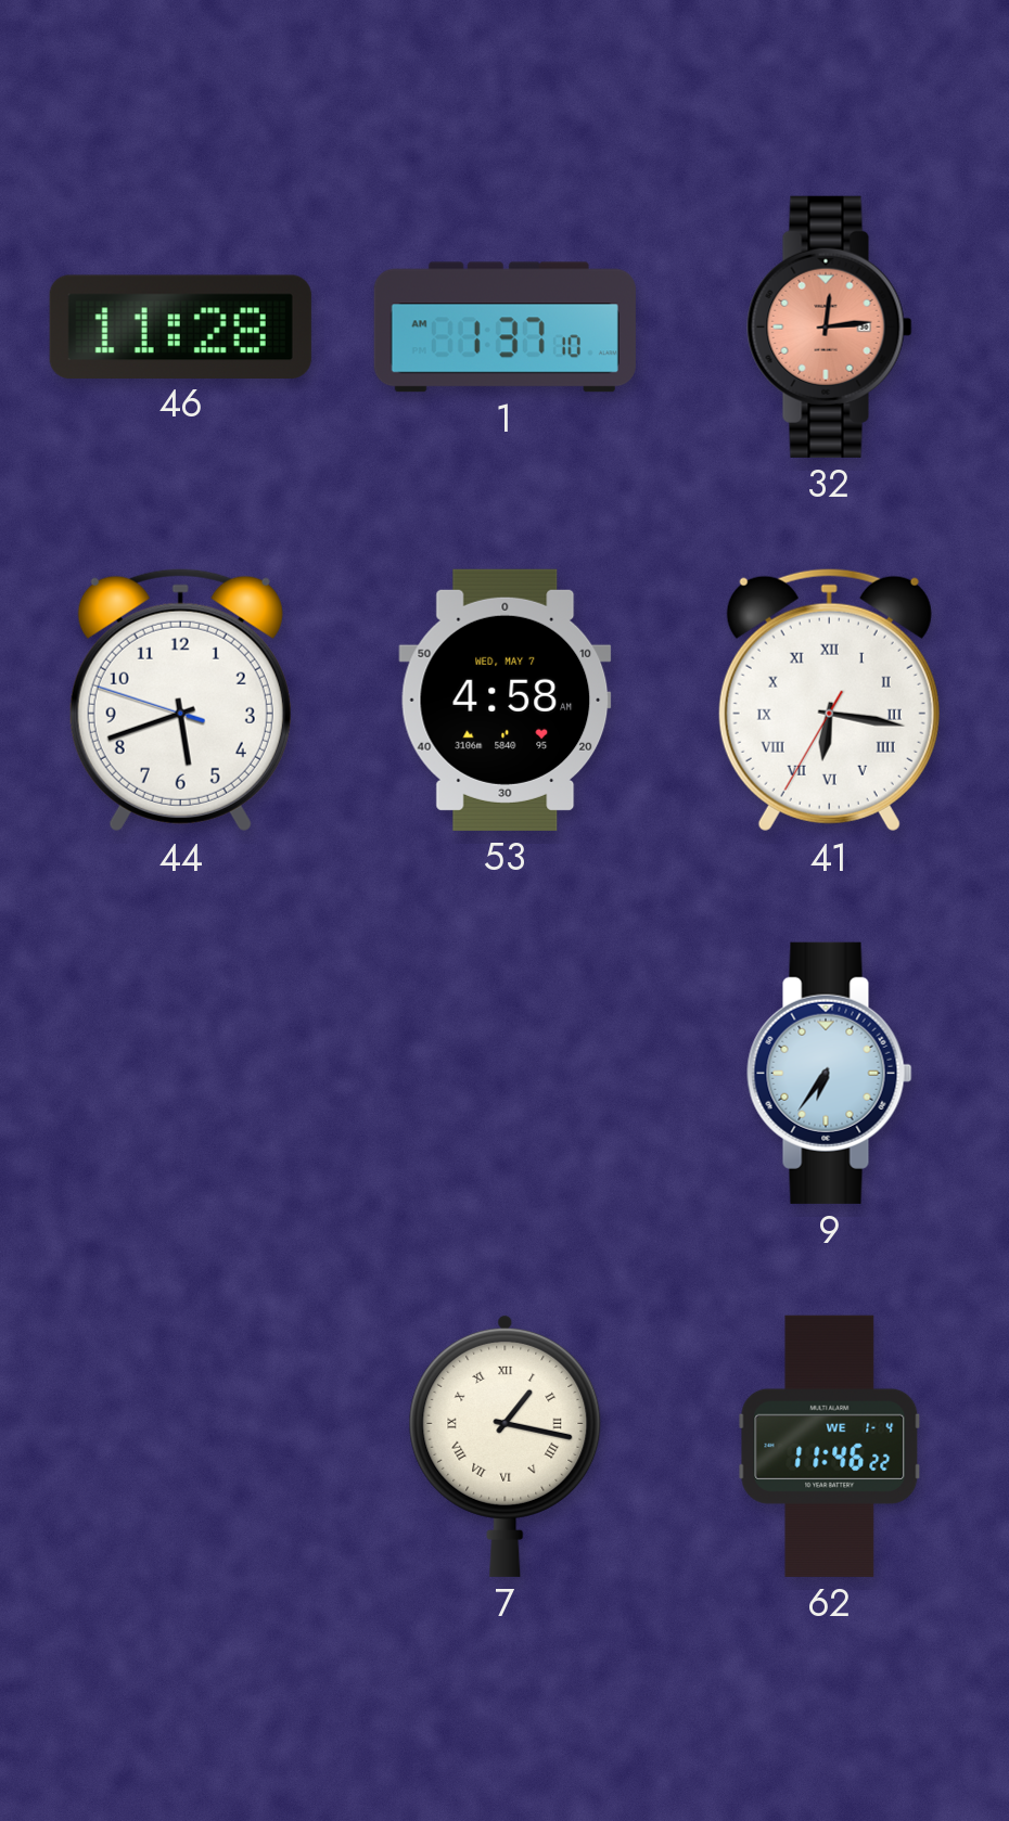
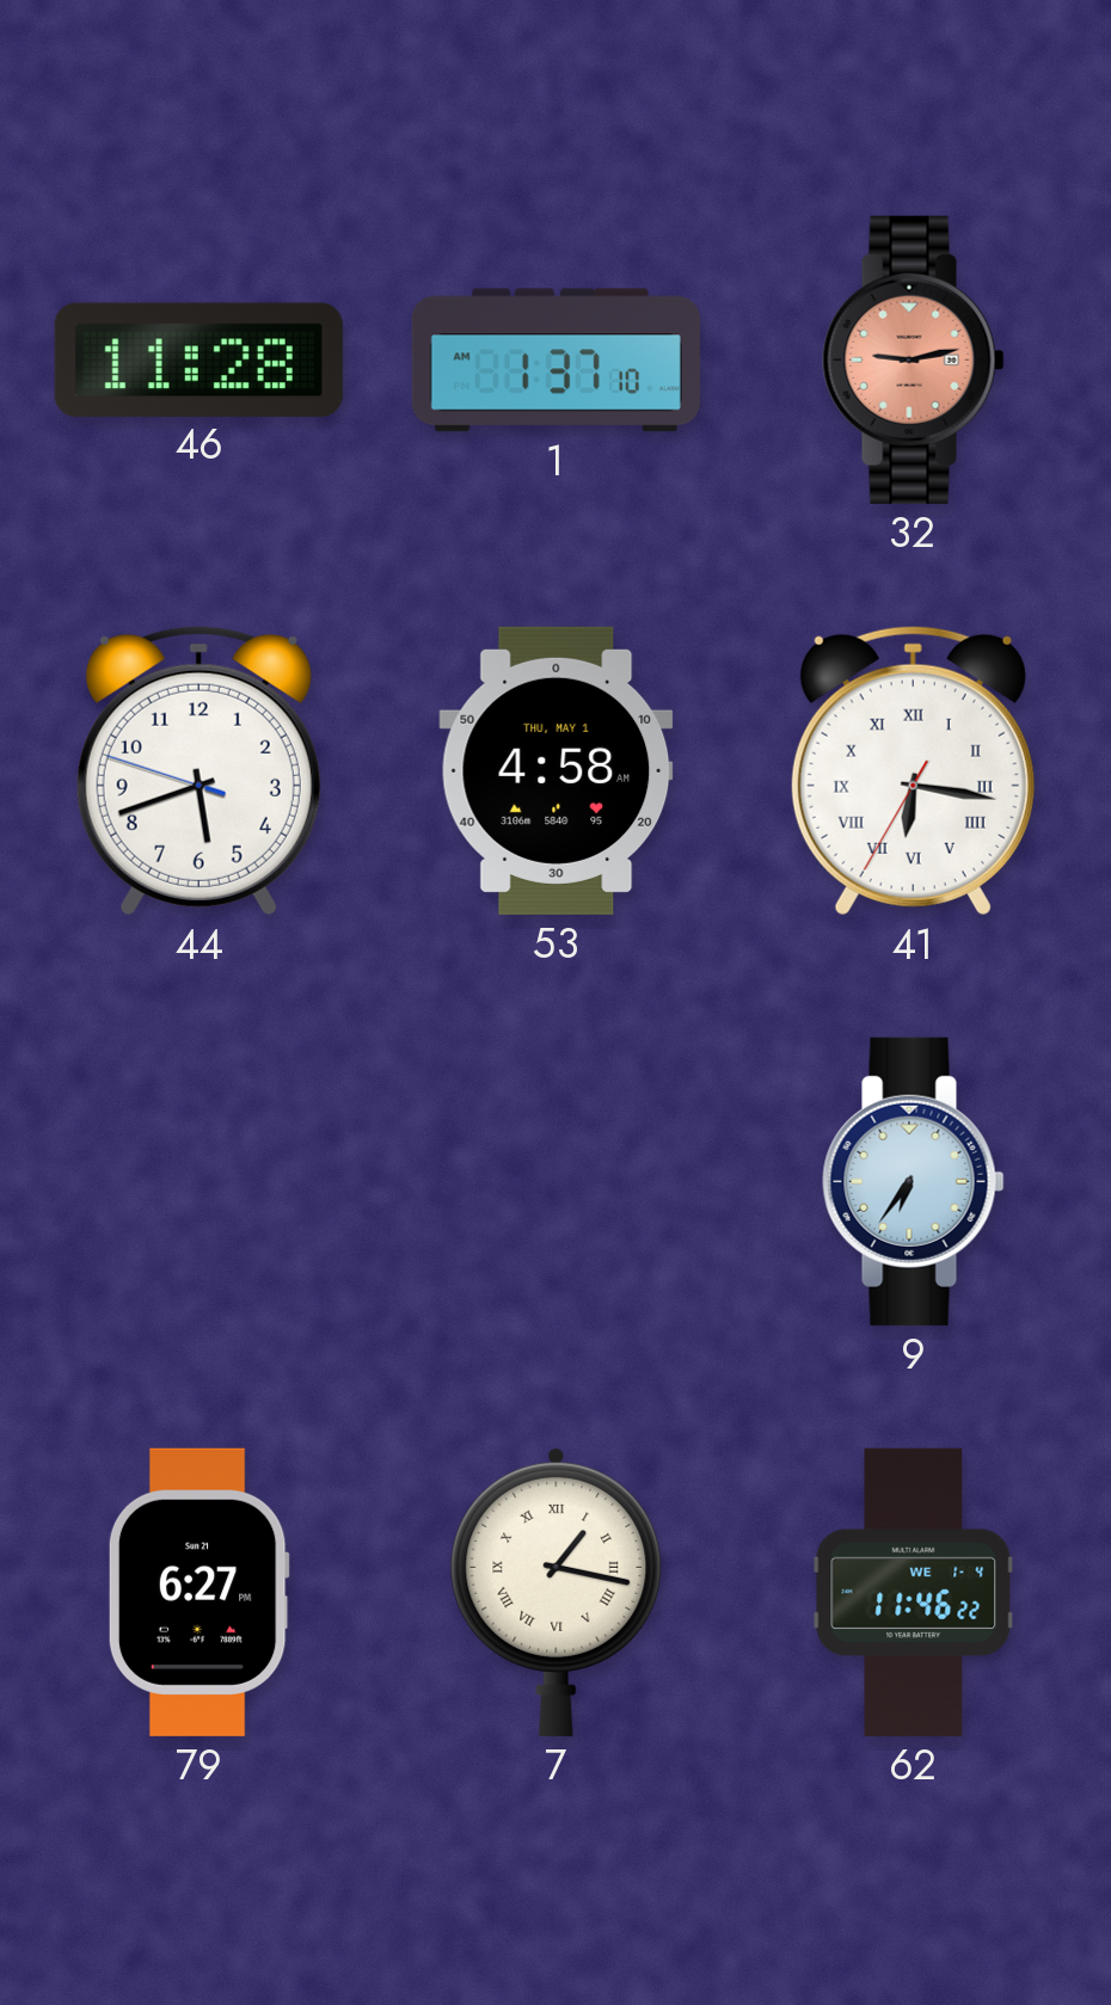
32: 12:14 -> 9:13 (914, 359)
53 date: WED, MAY 7 -> THU, MAY 1 (557, 770)
79: none -> 6:27 (198, 1592)
